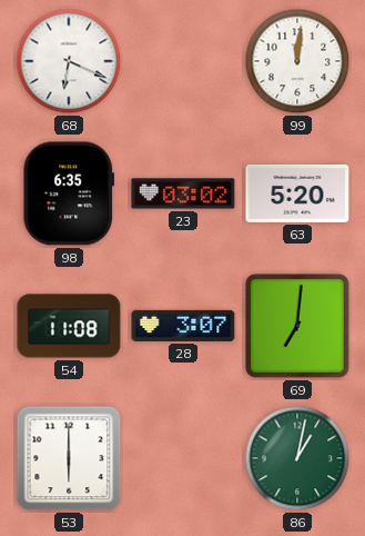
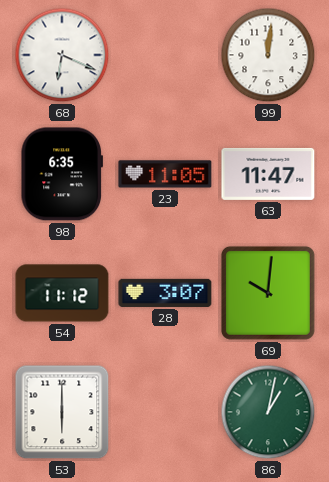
23: 03:02 -> 11:05 (165, 174)
63: 5:20 -> 11:47 (268, 174)
54: 11:08 -> 11:12 (62, 293)
69: 7:01 -> 10:01 (268, 293)
